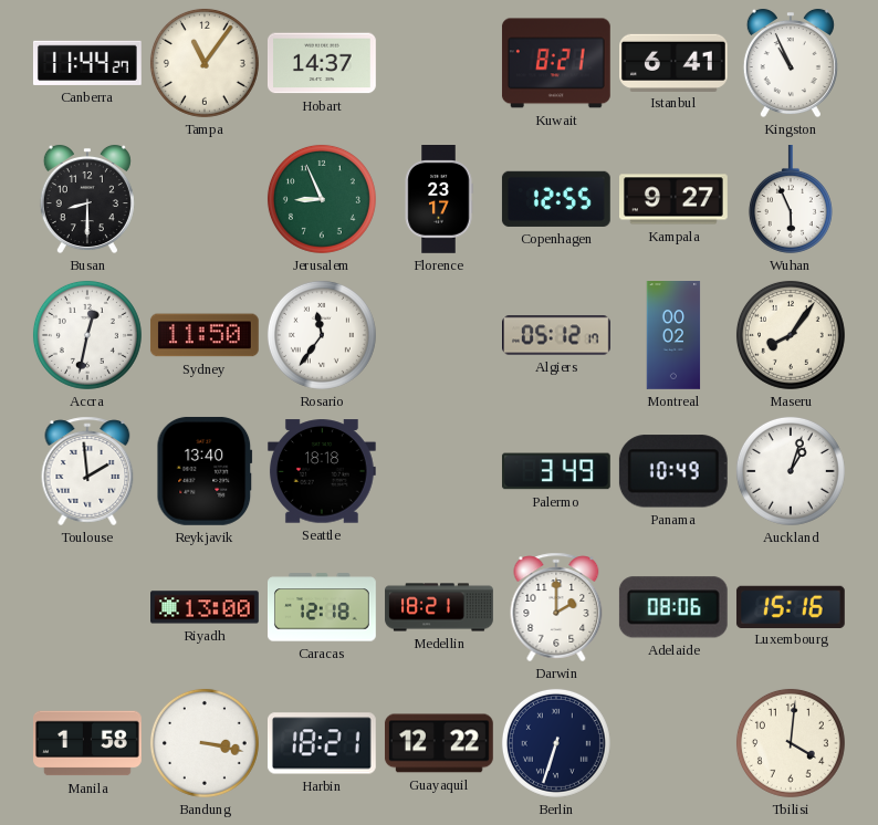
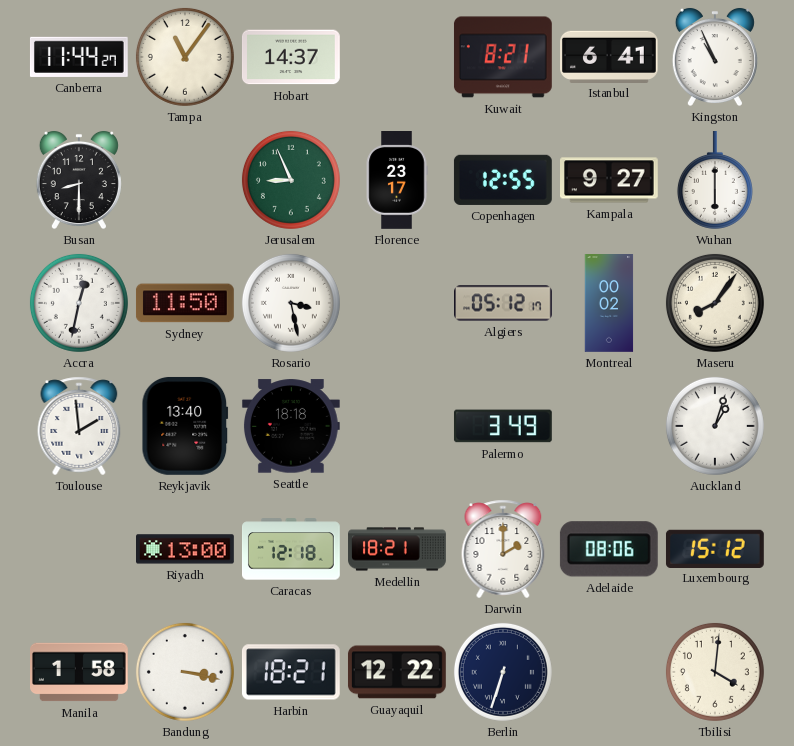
Wuhan: 5:56 -> 6:00 (715, 181)
Rosario: 11:36 -> 3:28 (291, 303)
Panama: 10:49 -> none (673, 471)
Luxembourg: 15:16 -> 15:12 (715, 548)
